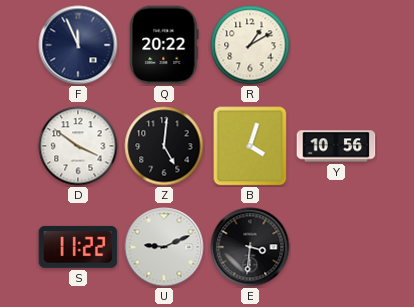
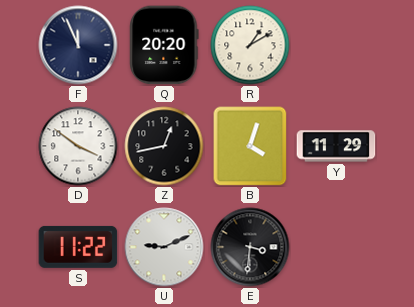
Q: 20:22 -> 20:20 (164, 45)
Z: 5:01 -> 12:43 (164, 146)
Y: 10:56 -> 11:29 (336, 146)
